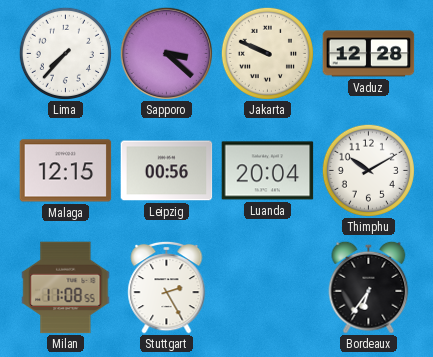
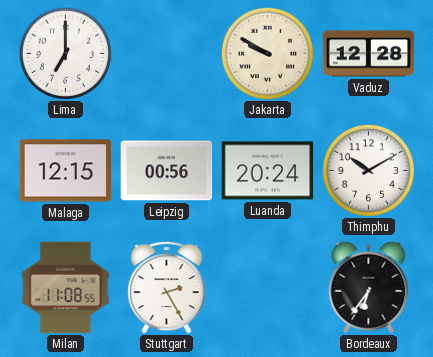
Lima: 7:37 -> 7:00 (65, 53)
Sapporo: 3:22 -> none (166, 53)
Jakarta: 9:49 -> 9:50 (267, 53)
Luanda: 20:04 -> 20:24 (268, 171)
